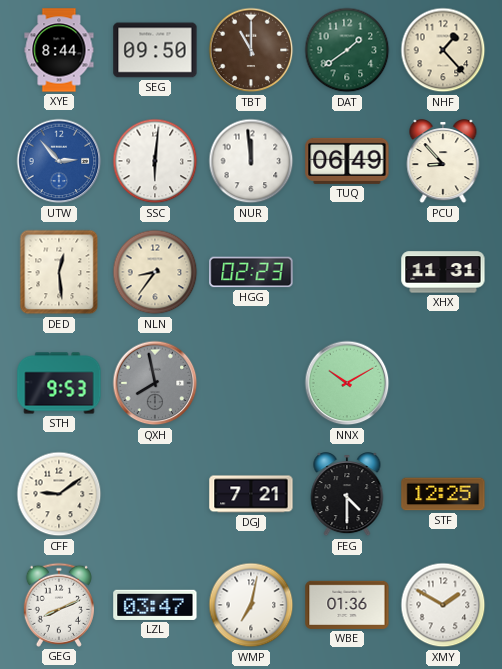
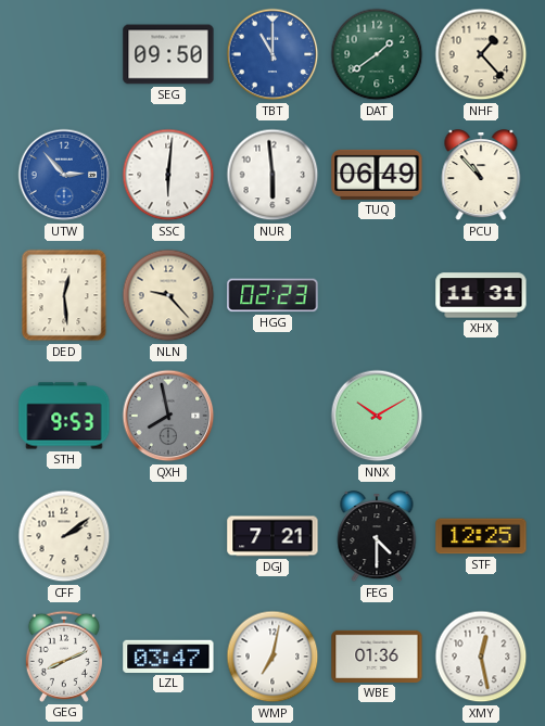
XYE: 8:44 -> none (59, 50)
TBT dial: brown -> blue (272, 54)
NUR: 11:59 -> 5:59 (272, 175)
PCU: 8:53 -> 10:53 (481, 176)
NLN: 8:36 -> 9:23 (168, 295)
CFF: 9:09 -> 2:09 (64, 536)
XMY: 1:50 -> 12:28 (481, 657)
